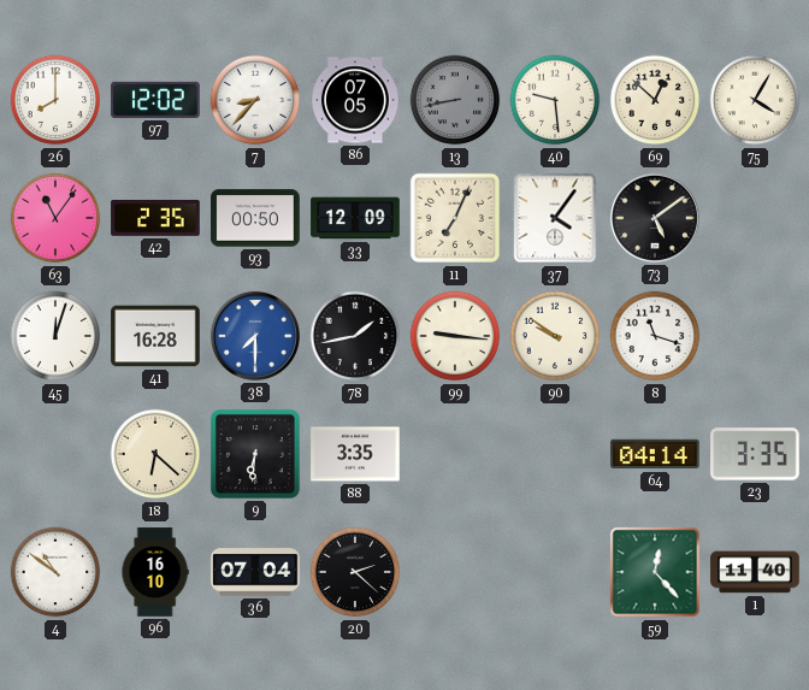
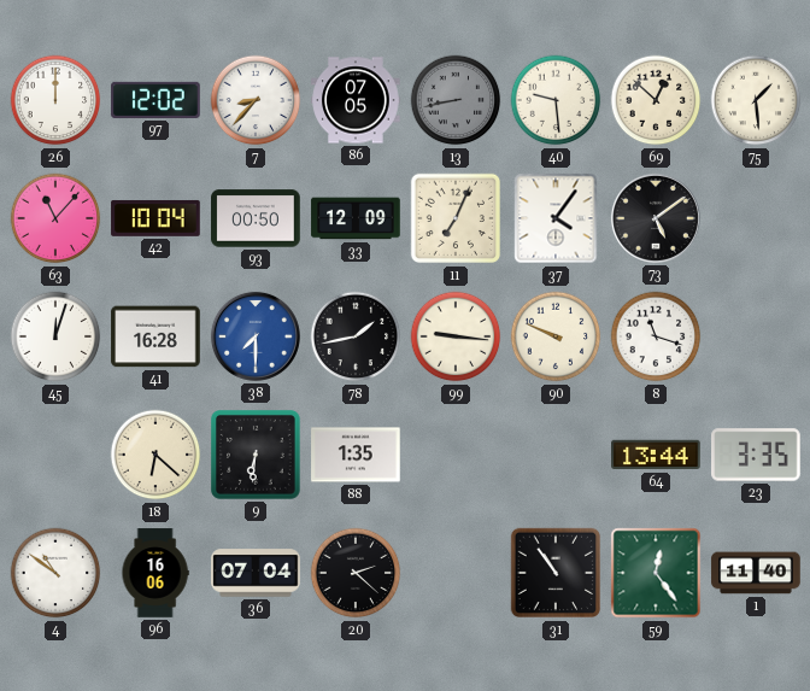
26: 8:00 -> 12:00 (55, 100)
75: 4:05 -> 1:29 (756, 100)
63: 11:06 -> 11:07 (55, 218)
42: 2:35 -> 10:04 (155, 218)
90: 9:51 -> 9:49 (556, 336)
88: 3:35 -> 1:35 (356, 455)
64: 04:14 -> 13:44 (656, 455)
96: 16:10 -> 16:06 (155, 573)
31: none -> 10:54 (556, 573)
59: 12:23 -> 12:24 (656, 573)
